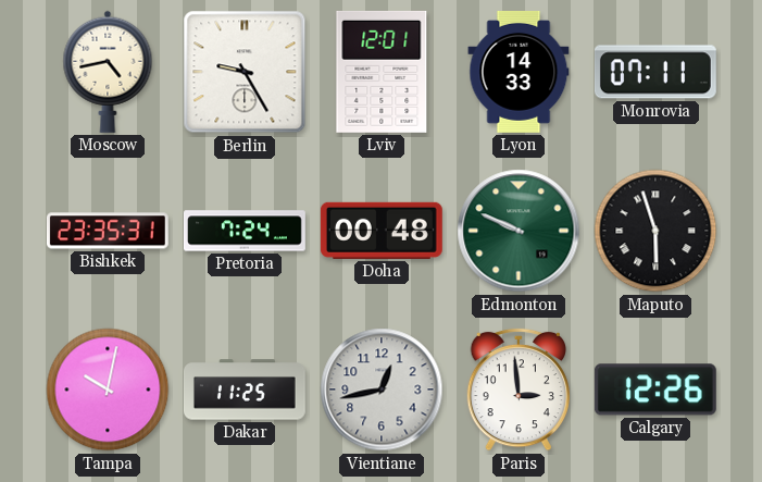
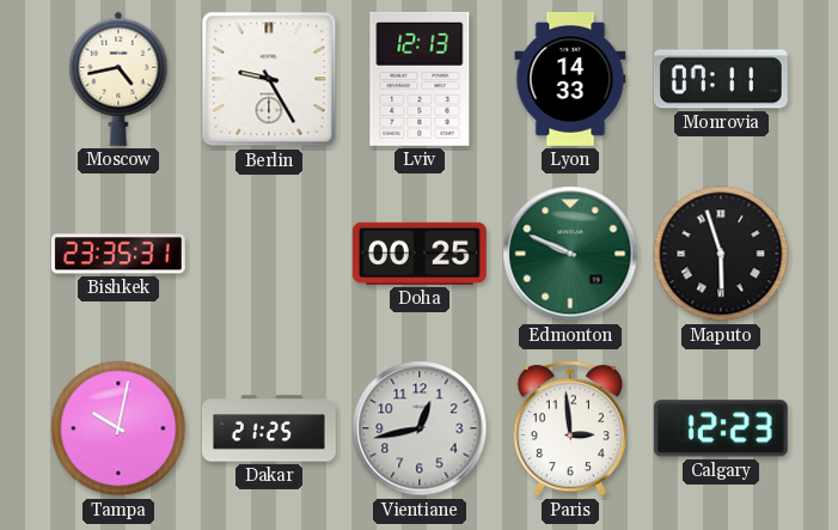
Lviv: 12:01 -> 12:13 (420, 79)
Pretoria: 7:24 -> none (246, 231)
Doha: 00:48 -> 00:25 (420, 254)
Dakar: 11:25 -> 21:25 (269, 428)
Calgary: 12:26 -> 12:23 (721, 428)
